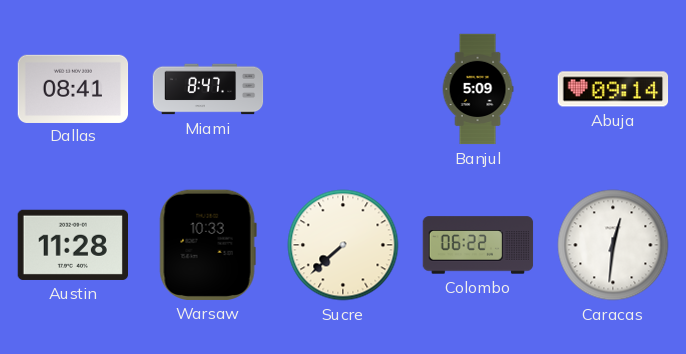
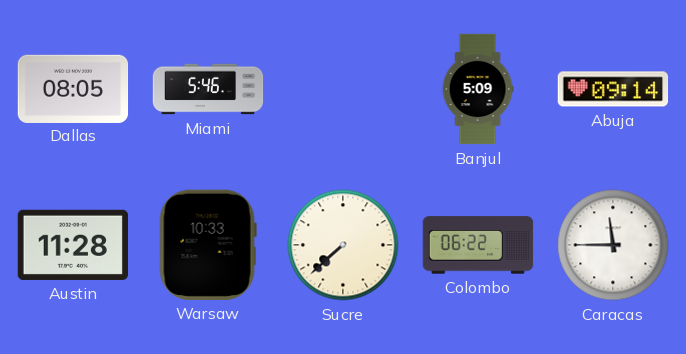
Dallas: 08:41 -> 08:05 (73, 88)
Miami: 8:47 -> 5:46 (208, 89)
Caracas: 12:31 -> 11:45 (613, 245)
